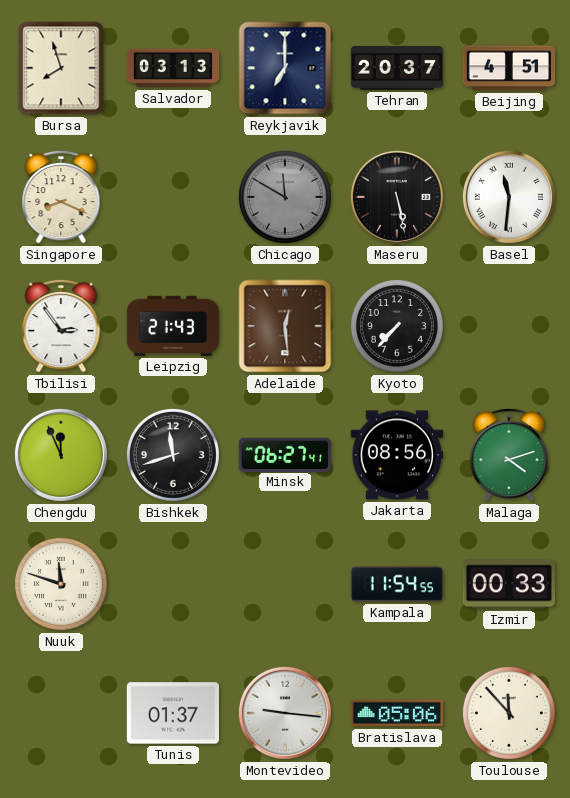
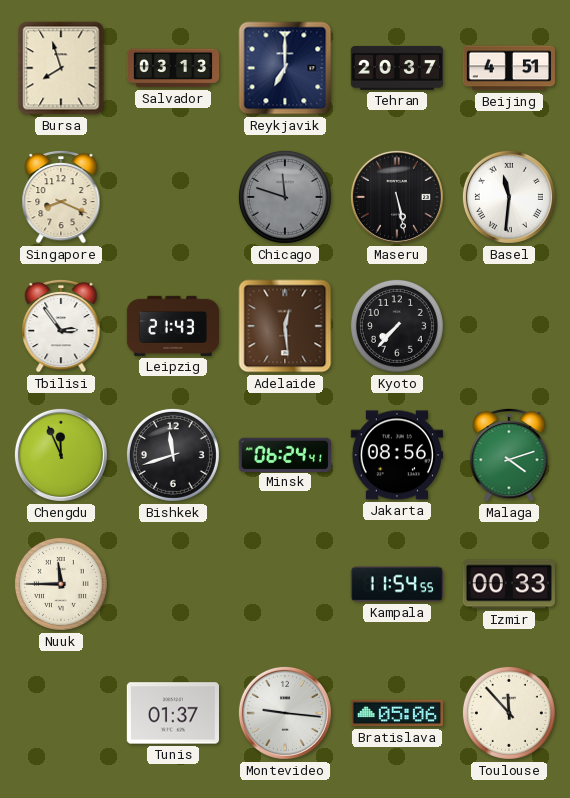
Chicago: 11:50 -> 11:48 (285, 197)
Minsk: 06:27 -> 06:24 (284, 454)
Nuuk: 11:48 -> 11:45 (61, 584)
